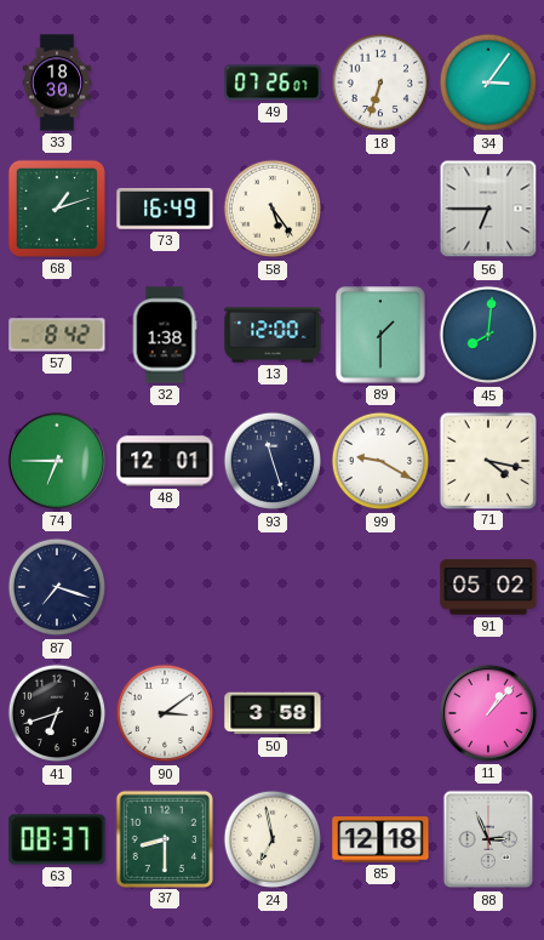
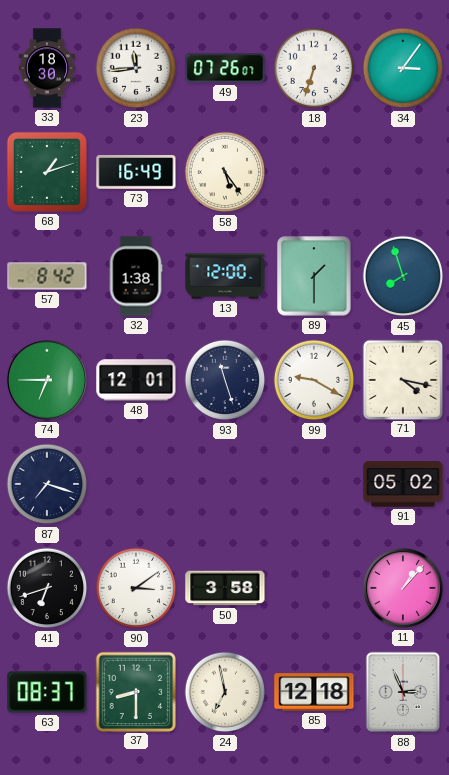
23: none -> 11:44 (136, 68)
56: 6:45 -> none (488, 209)
45: 8:01 -> 7:57 (403, 276)
